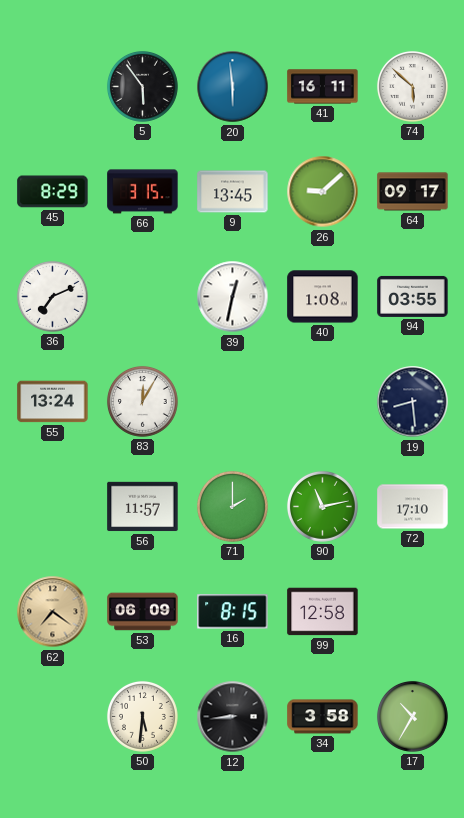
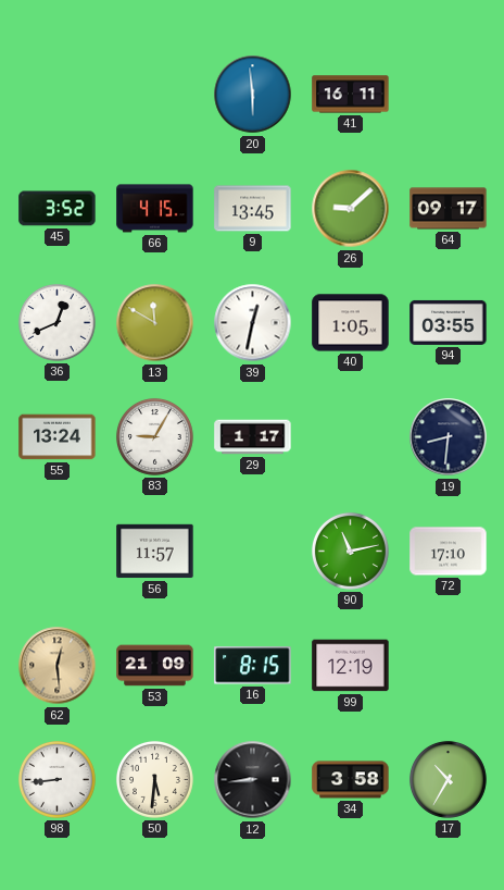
5: 5:54 -> none (142, 86)
74: 5:52 -> none (412, 86)
45: 8:29 -> 3:52 (58, 209)
66: 3:15 -> 4:15 (155, 209)
36: 7:11 -> 12:41 (56, 322)
13: none -> 11:50 (155, 323)
40: 1:08 -> 1:05 (351, 323)
83: 12:05 -> 9:05 (154, 436)
29: none -> 1:17 (253, 437)
19: 8:29 -> 8:31 (449, 437)
71: 2:00 -> none (232, 506)
62: 7:21 -> 12:29 (58, 666)
53: 06:09 -> 21:09 (155, 666)
99: 12:58 -> 12:19 (351, 666)
98: none -> 8:44 (56, 779)
